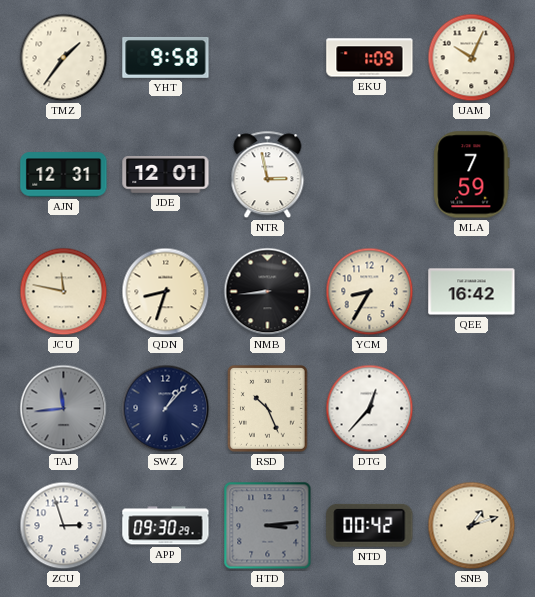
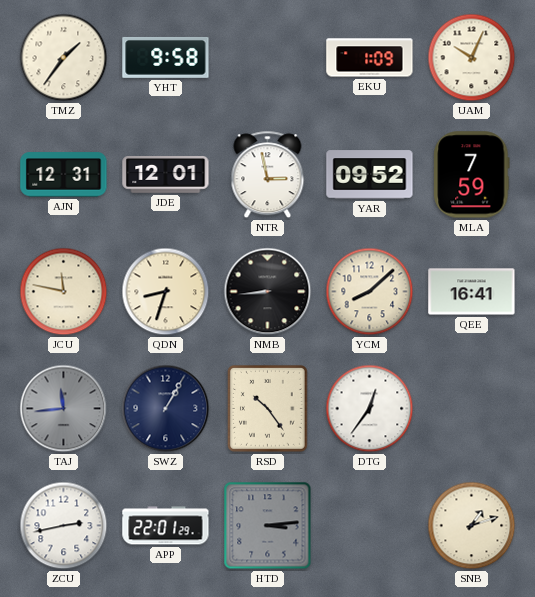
YAR: none -> 09:52 (370, 175)
YCM: 8:35 -> 8:08 (370, 292)
QEE: 16:42 -> 16:41 (472, 292)
SWZ: 1:07 -> 1:05 (166, 409)
RSD: 10:26 -> 10:24 (267, 409)
DTG: 12:37 -> 12:36 (370, 409)
ZCU: 2:57 -> 2:43 (64, 526)
APP: 09:30 -> 22:01 (166, 526)
NTD: 00:42 -> none (370, 525)
